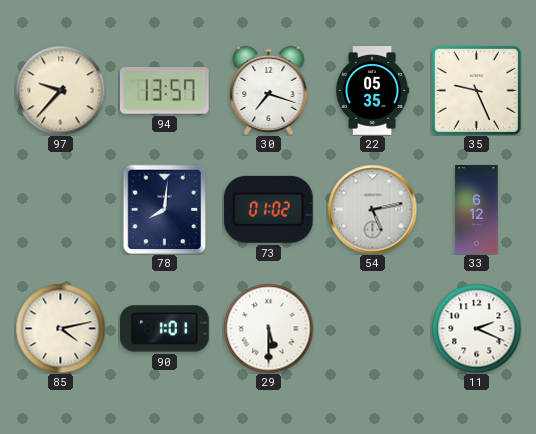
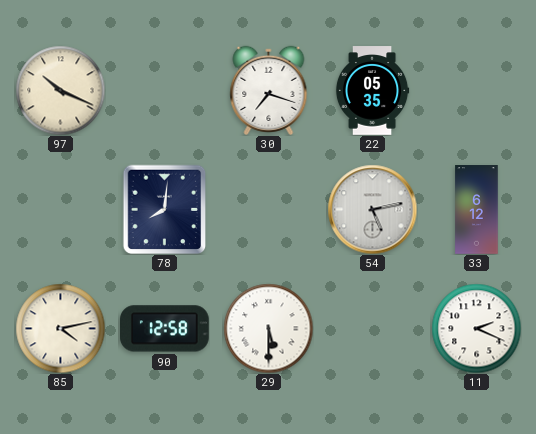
97: 9:37 -> 10:19 (60, 90)
94: 13:57 -> none (164, 91)
35: 9:26 -> none (476, 90)
73: 01:02 -> none (268, 209)
90: 1:01 -> 12:58 (165, 329)
